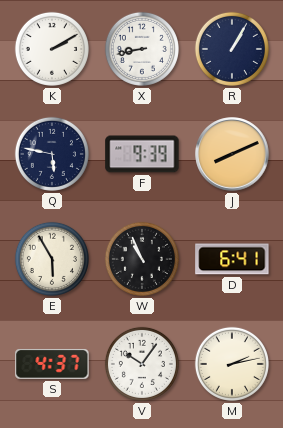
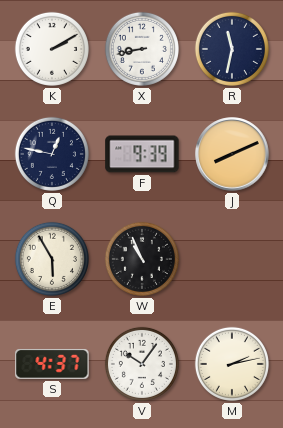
R: 1:05 -> 11:32 (232, 49)
Q: 5:47 -> 12:47 (52, 154)
D: 6:41 -> none (232, 259)
